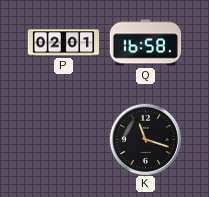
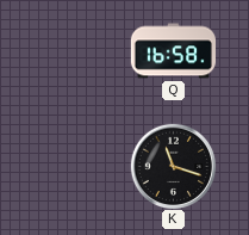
P: 02:01 -> none (63, 43)
